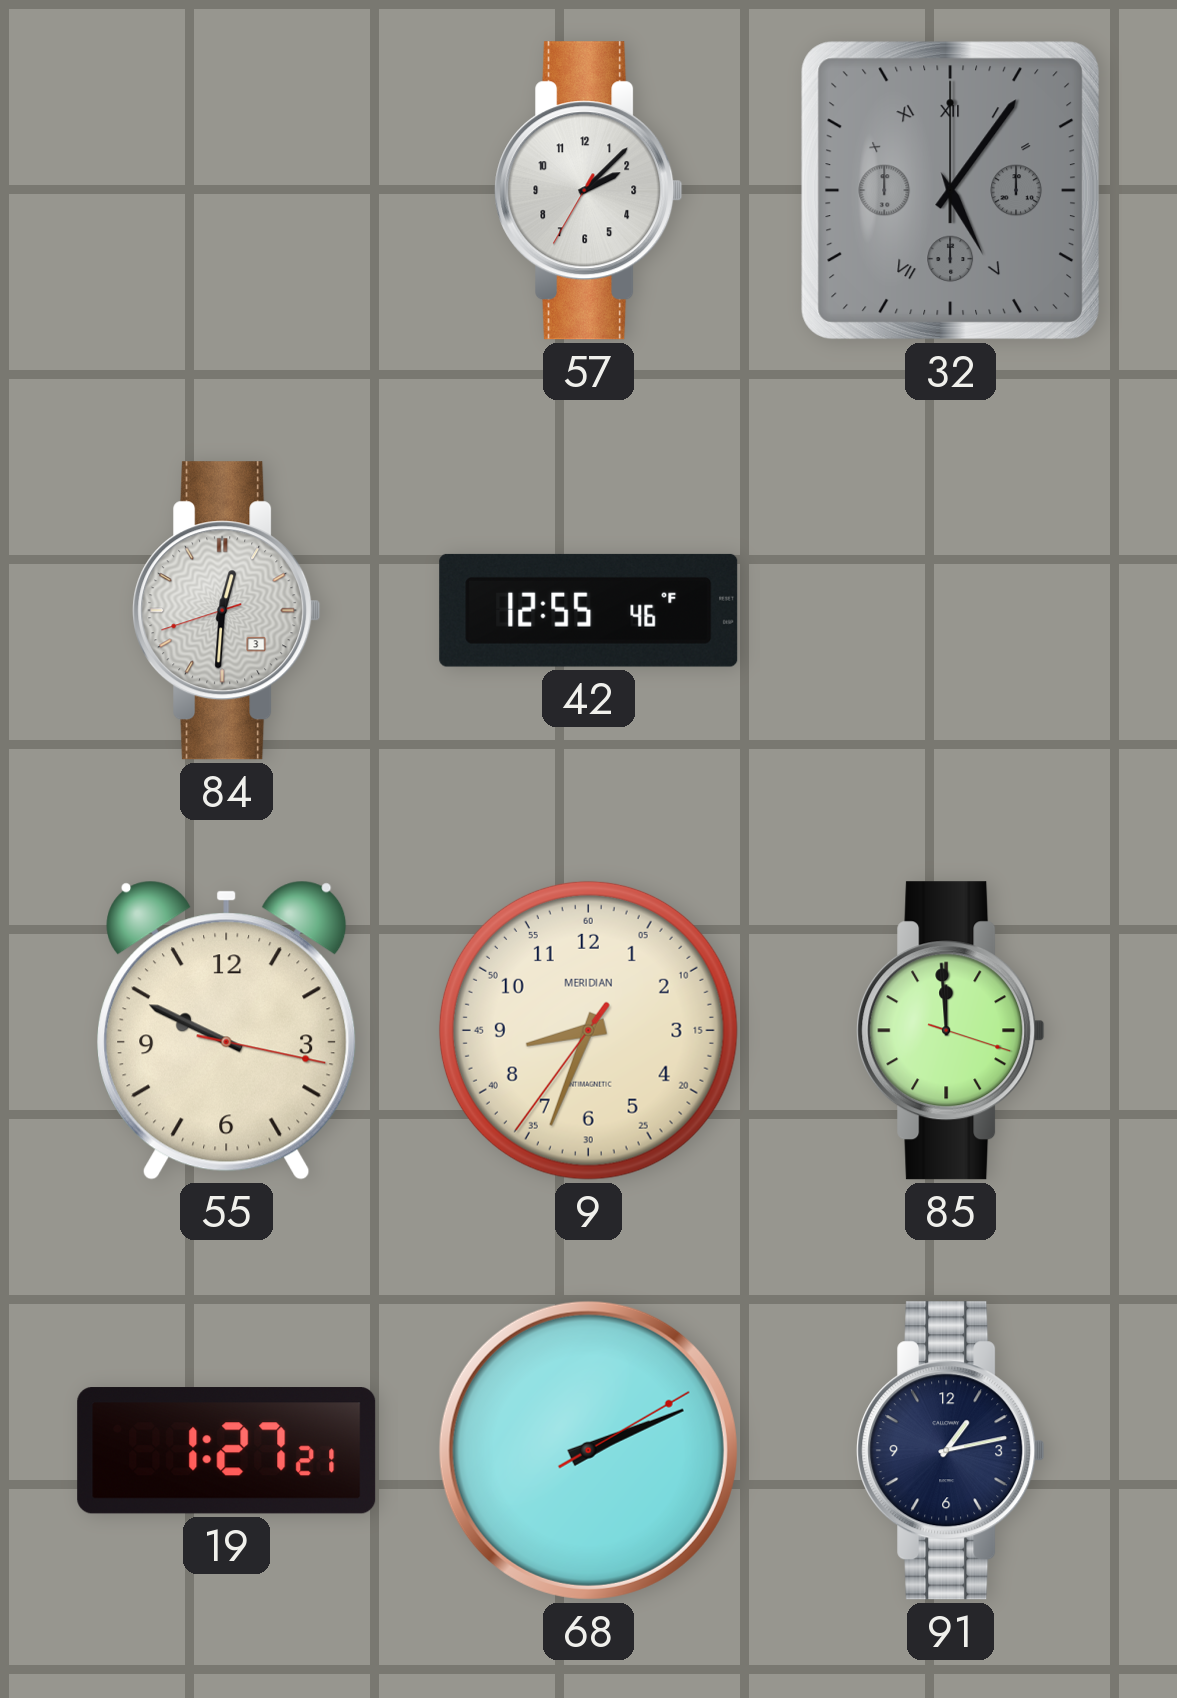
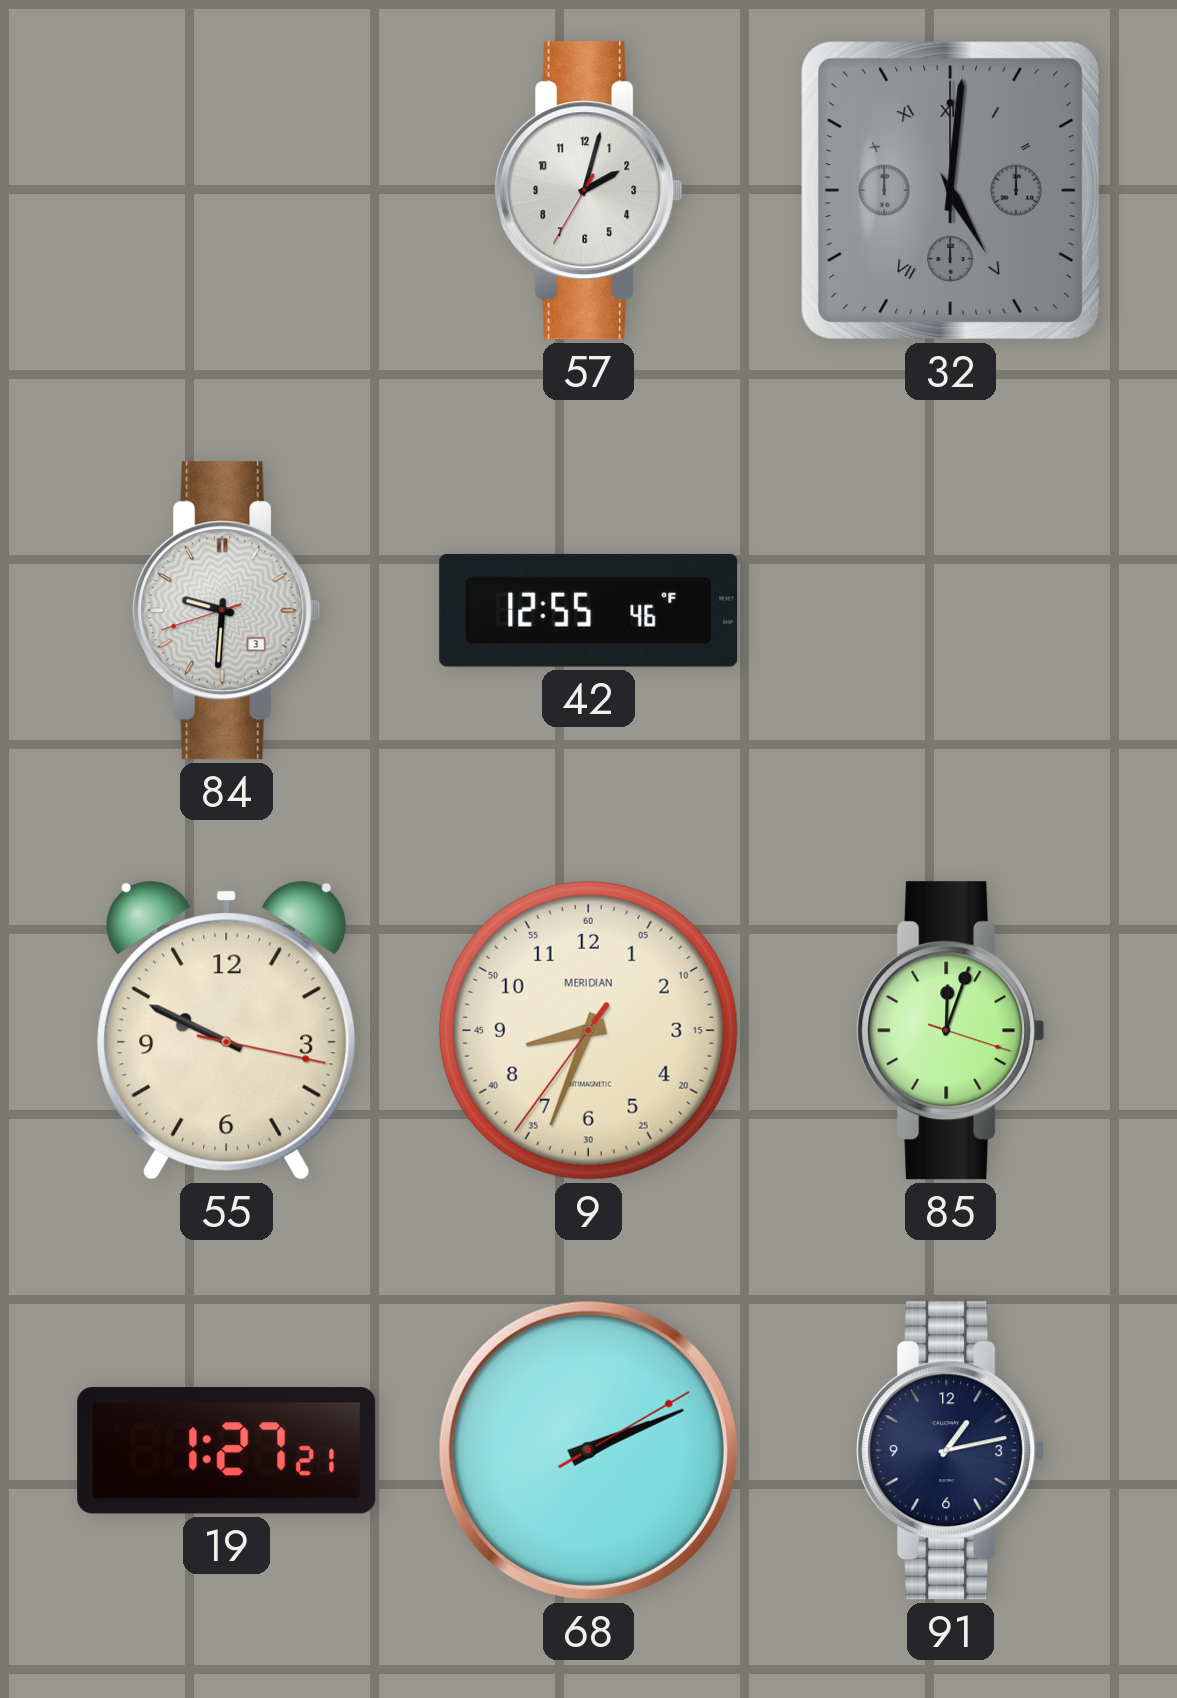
57: 2:07 -> 2:02 (589, 191)
32: 5:06 -> 5:01 (950, 190)
84: 12:30 -> 9:30 (227, 611)
85: 11:59 -> 12:03 (951, 1031)
